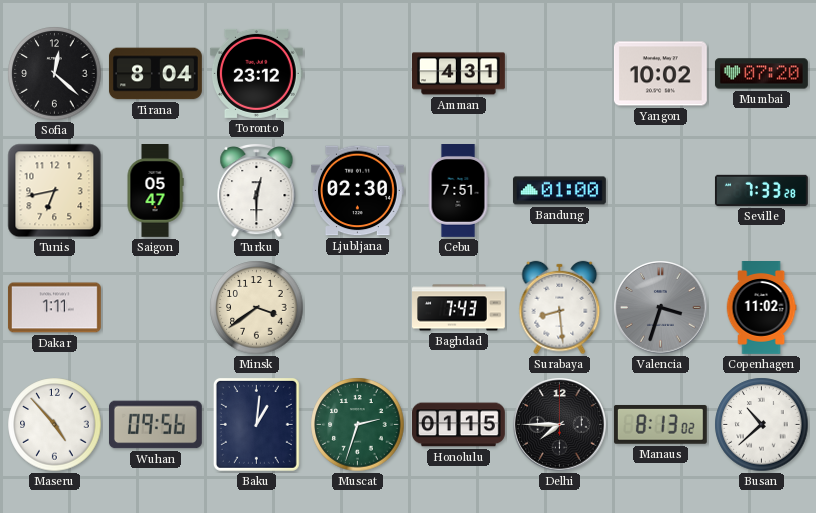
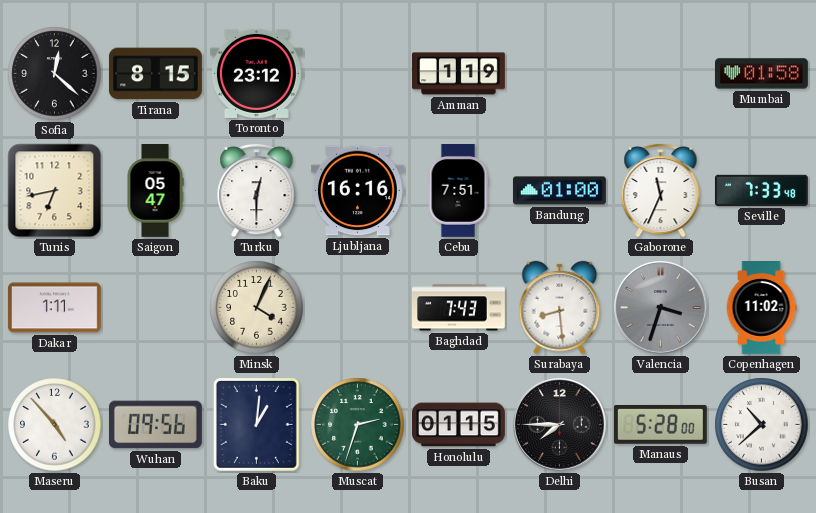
Tirana: 8:04 -> 8:15 (155, 74)
Amman: 4:31 -> 1:19 (459, 74)
Yangon: 10:02 -> none (660, 74)
Mumbai: 07:20 -> 01:58 (761, 74)
Ljubljana: 02:30 -> 16:16 (357, 191)
Gaborone: none -> 11:34 (661, 190)
Seville: 7:33:28 -> 7:33:48 (761, 190)
Minsk: 3:39 -> 4:04 (257, 308)
Manaus: 8:13 -> 5:28 (660, 424)
